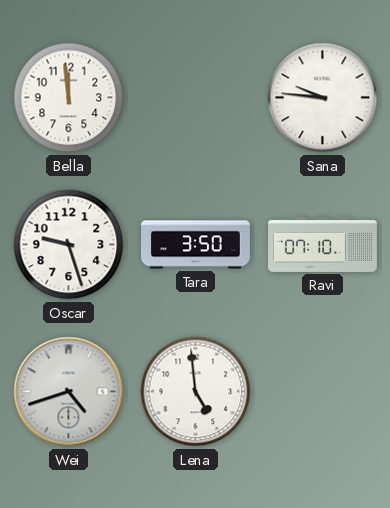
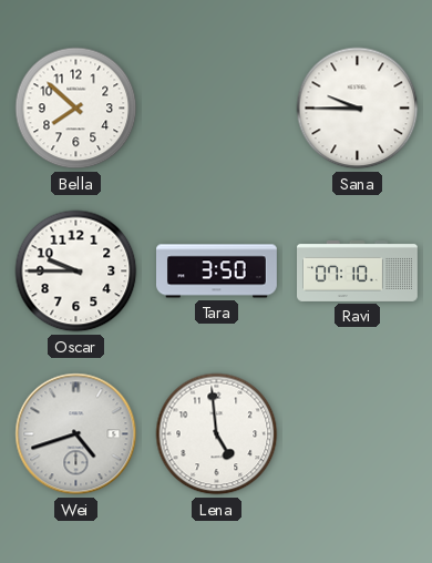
Bella: 11:59 -> 7:52 (76, 109)
Sana: 9:46 -> 9:45 (358, 109)
Oscar: 9:27 -> 9:45 (76, 272)
